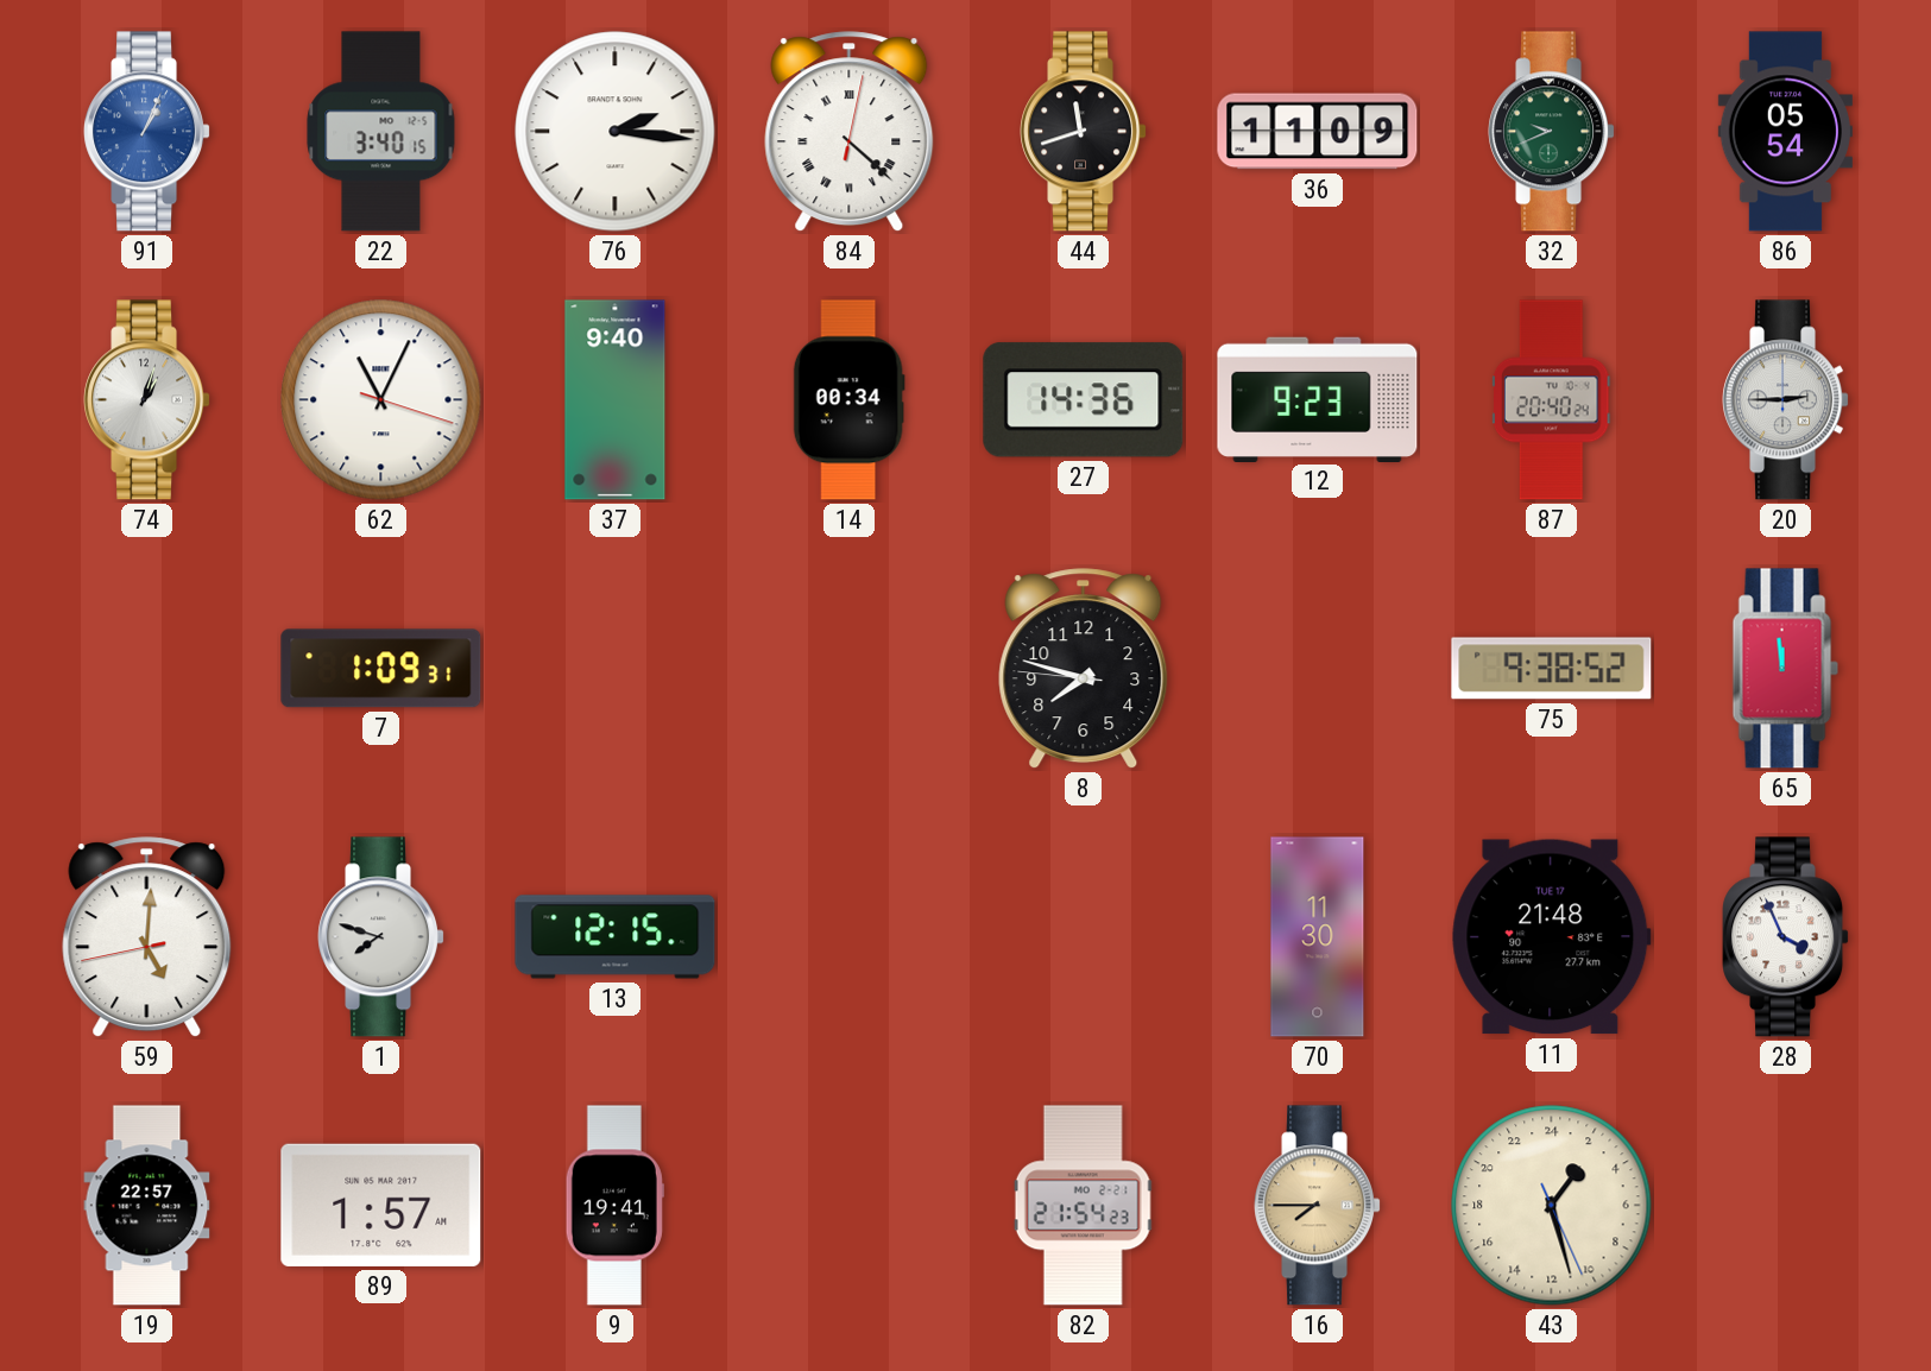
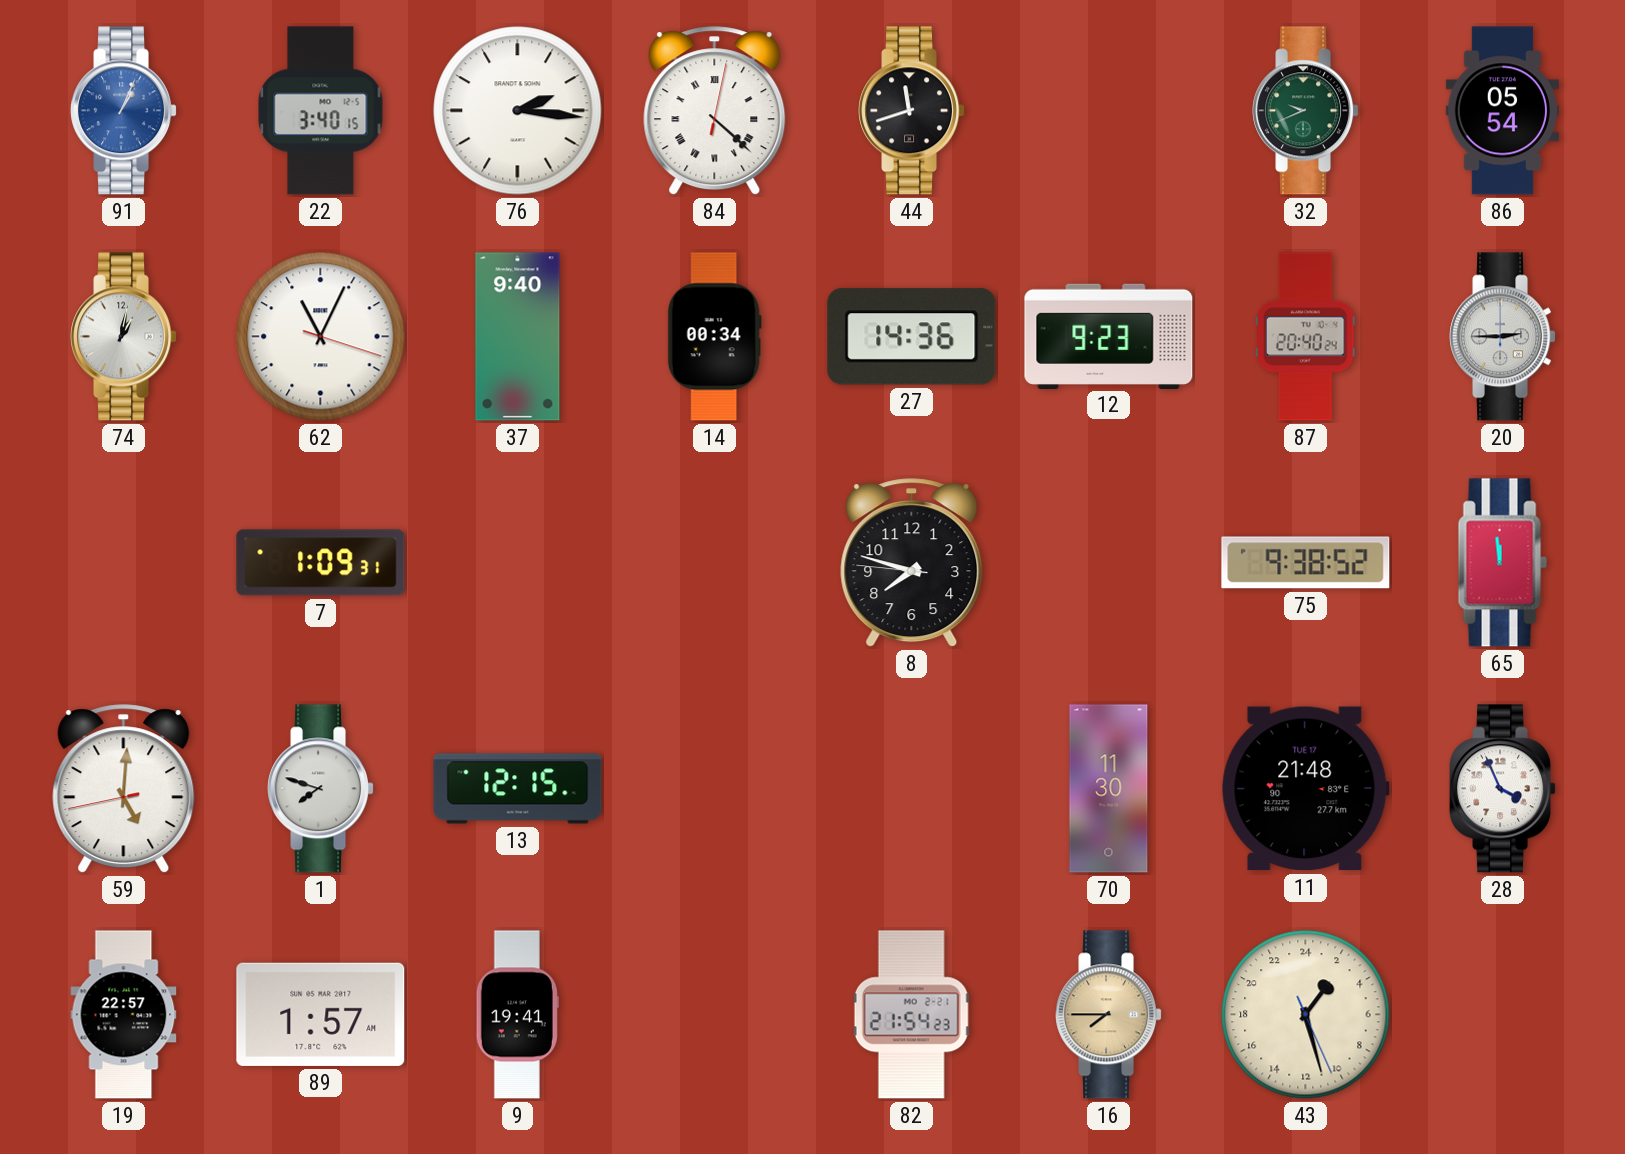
36: 11:09 -> none (1318, 132)
74: 1:03 -> 1:02 (124, 337)
